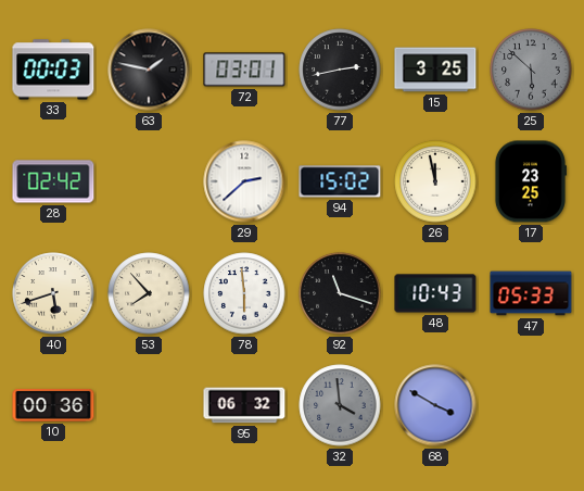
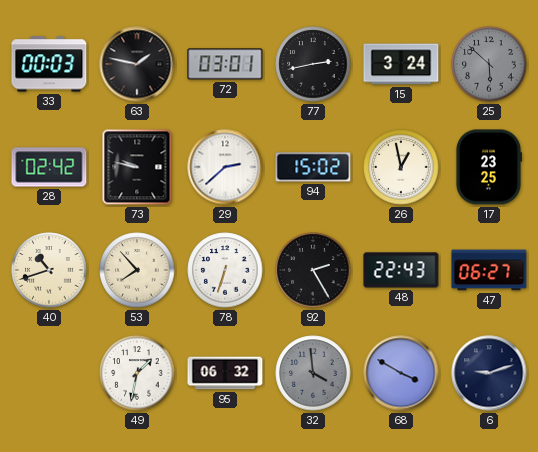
15: 3:25 -> 3:24 (401, 64)
73: none -> 9:47 (137, 167)
26: 11:58 -> 12:58 (401, 167)
40: 5:42 -> 10:42 (49, 270)
78: 5:59 -> 6:33 (225, 270)
92: 11:18 -> 2:25 (313, 270)
48: 10:43 -> 22:43 (401, 270)
47: 05:33 -> 06:27 (489, 270)
10: 00:36 -> none (53, 405)
49: none -> 1:32 (137, 373)
6: none -> 9:12 (489, 373)
